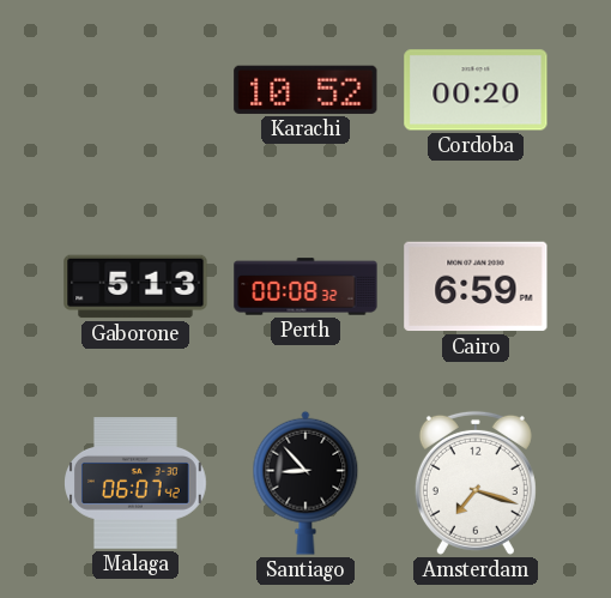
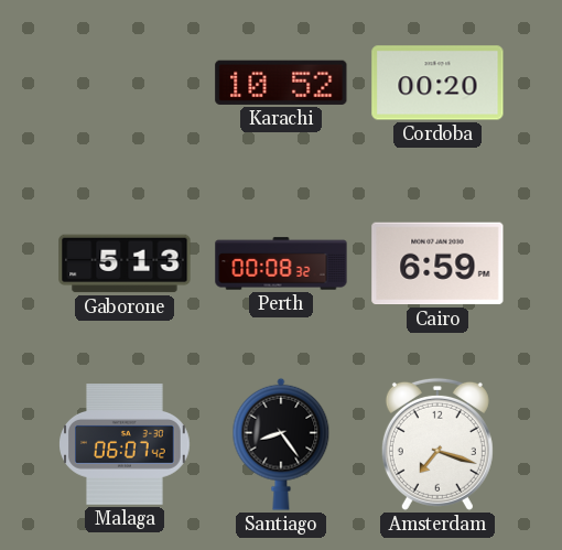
Santiago: 8:53 -> 8:24 (281, 444)
